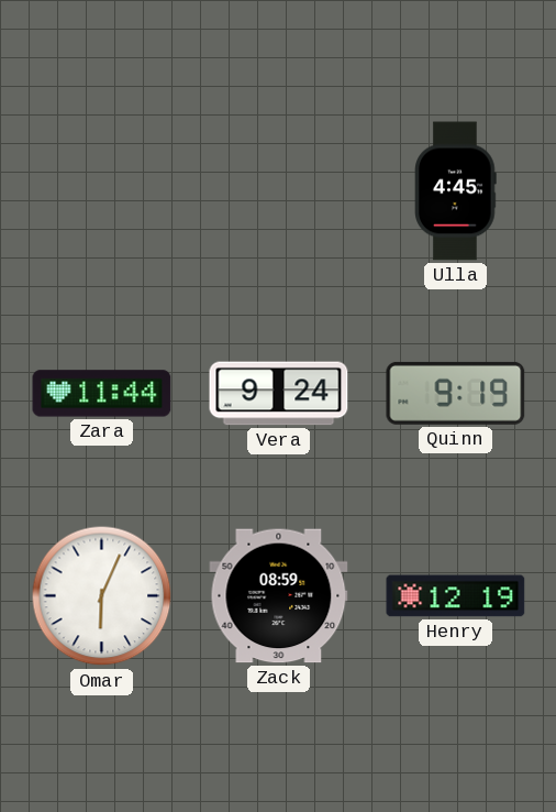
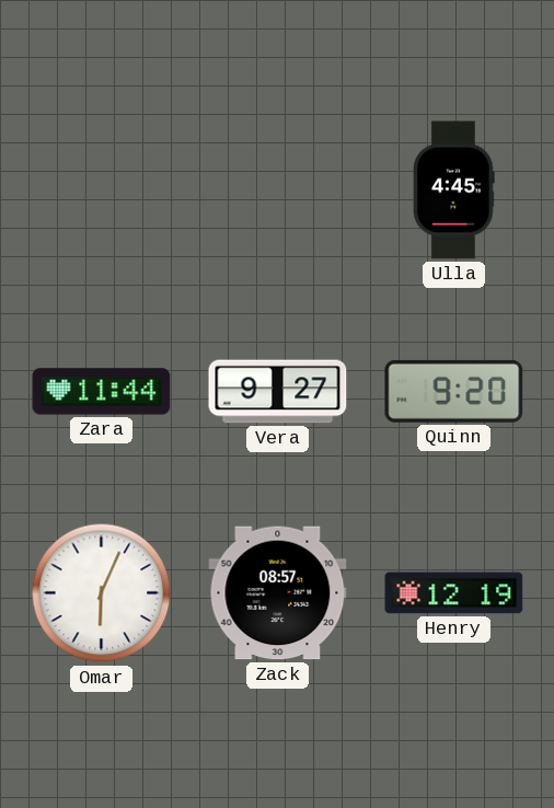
Vera: 9:24 -> 9:27 (278, 392)
Quinn: 9:19 -> 9:20 (454, 391)
Zack: 08:59 -> 08:57 (278, 593)
